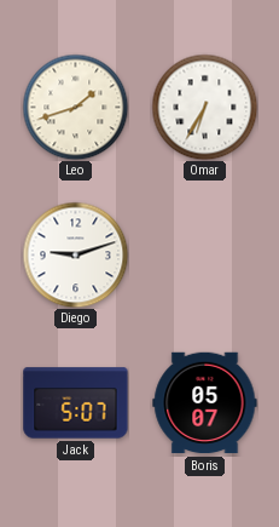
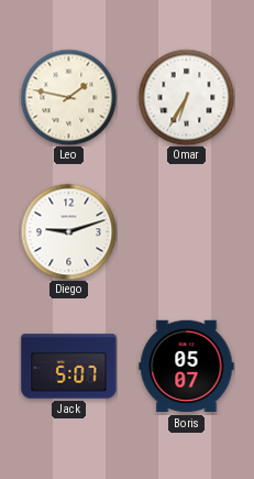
Leo: 1:42 -> 1:47 (68, 97)
